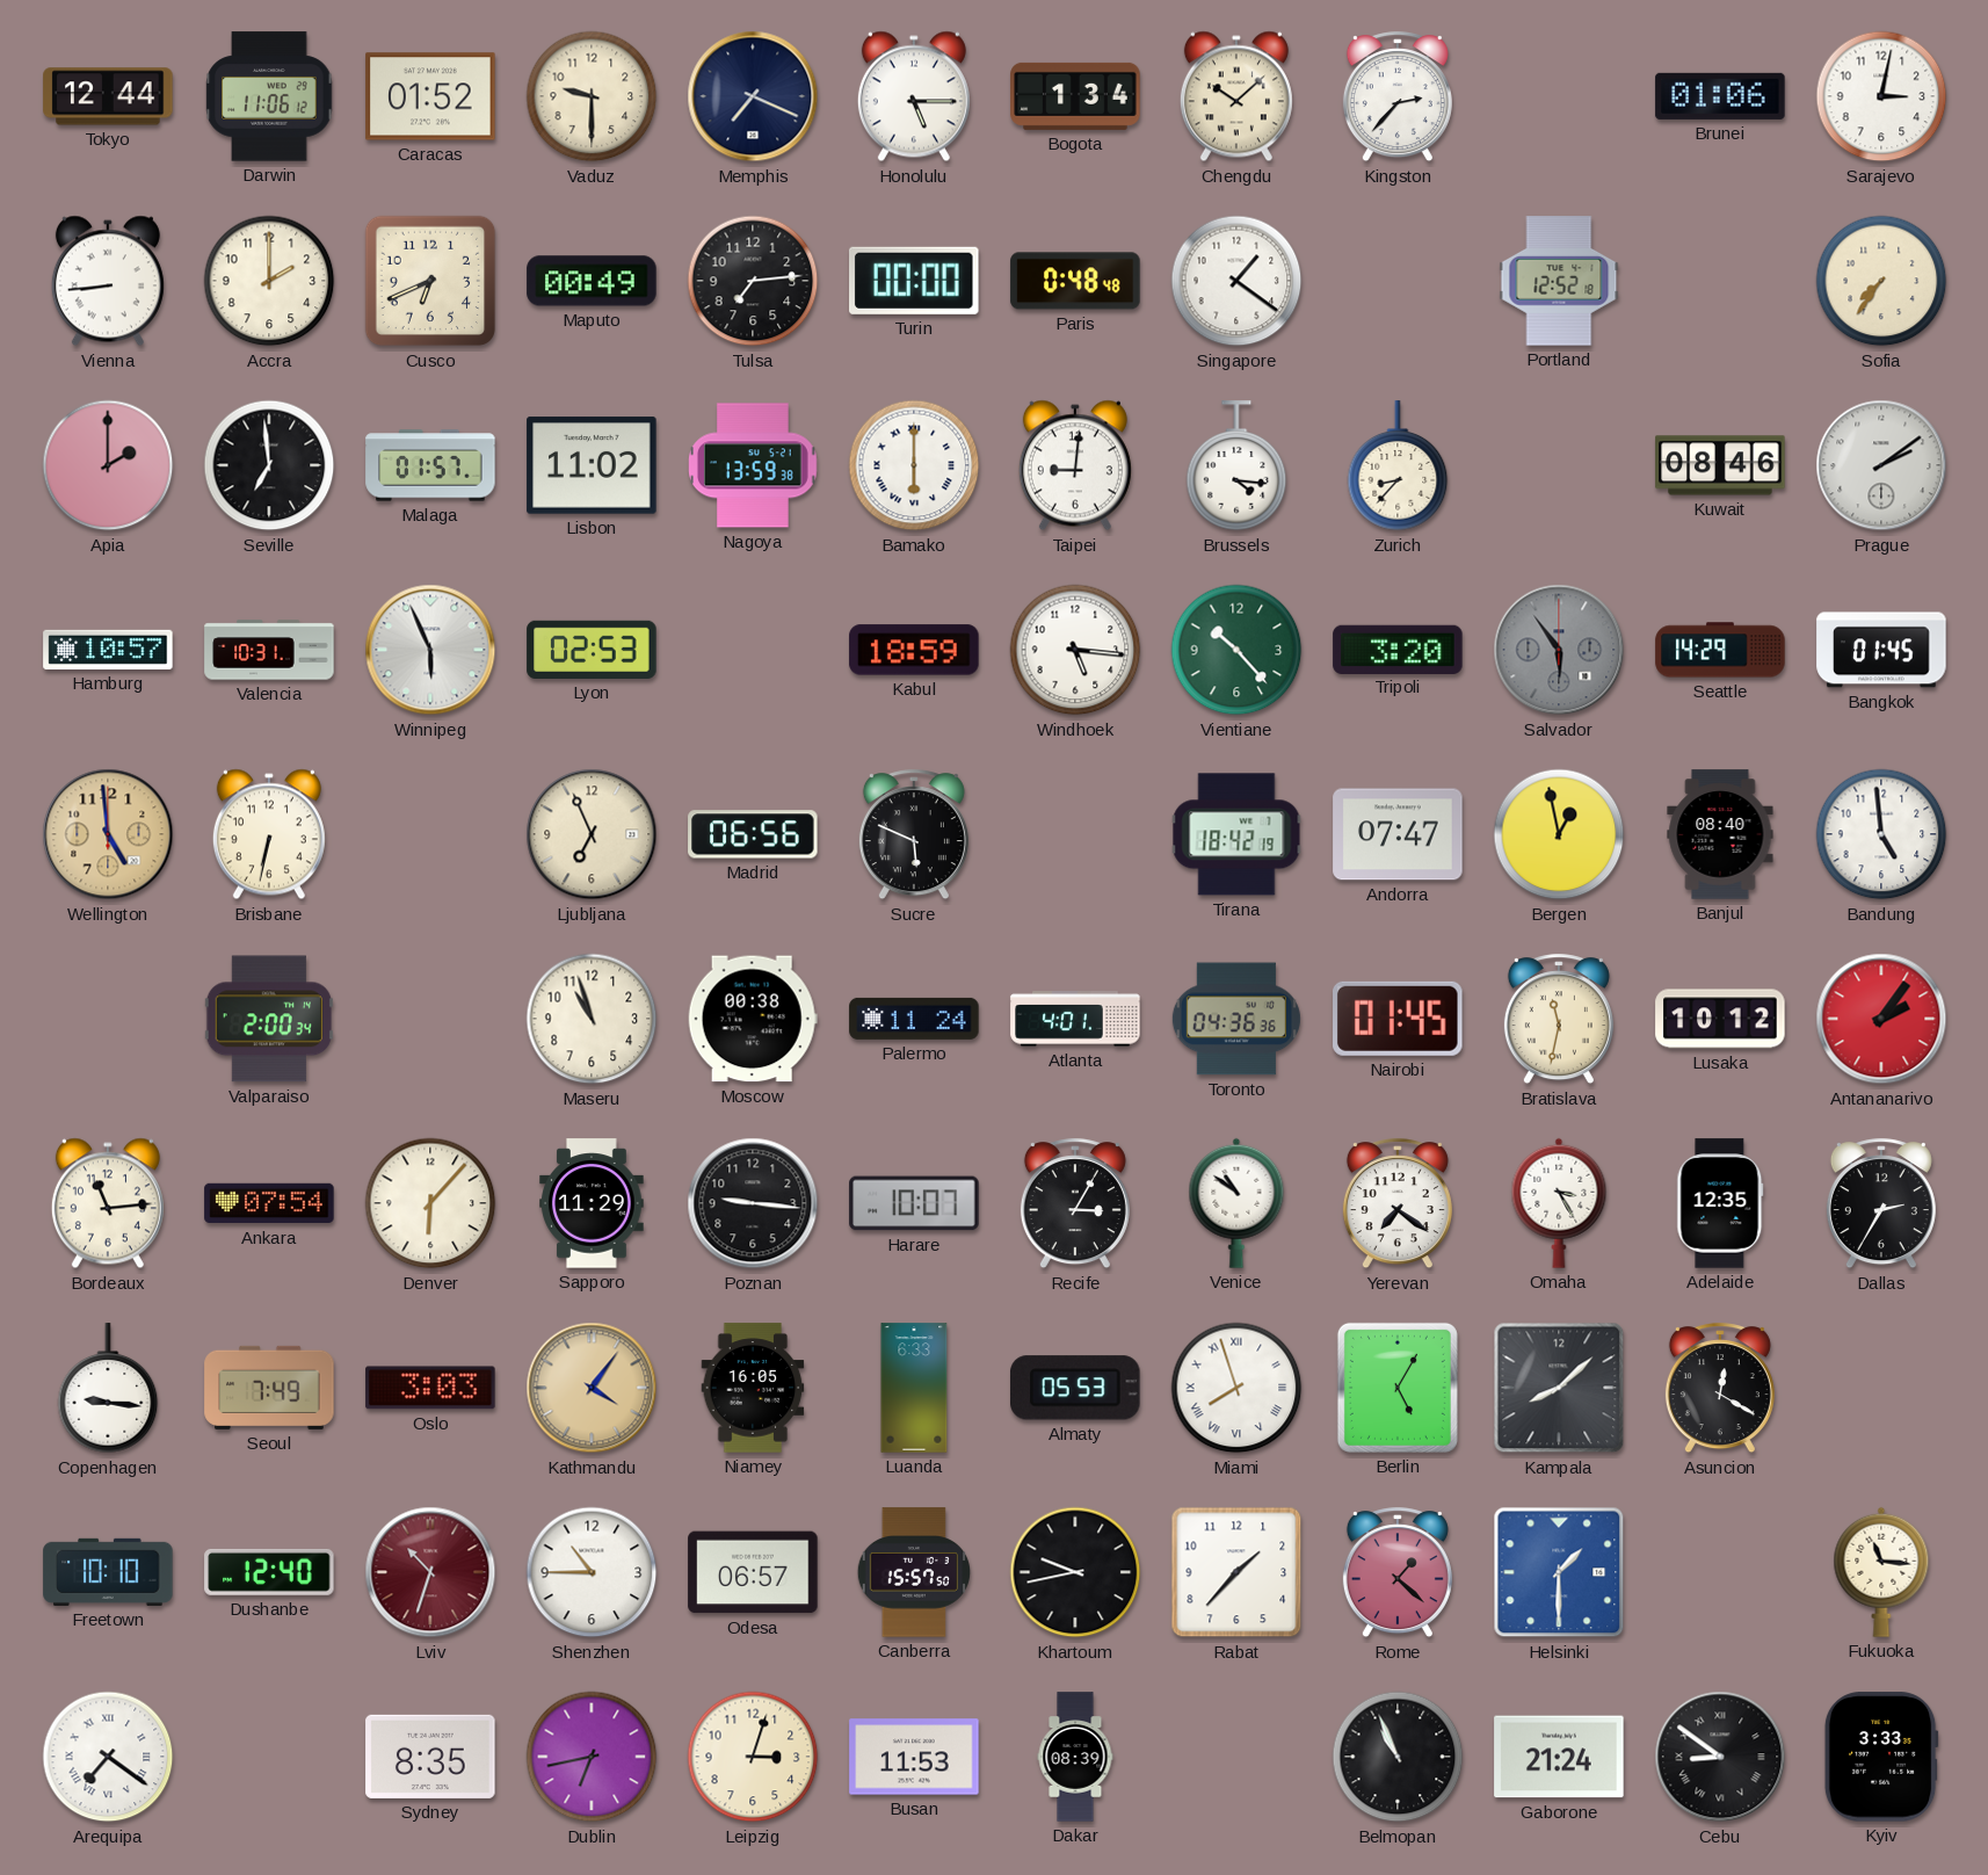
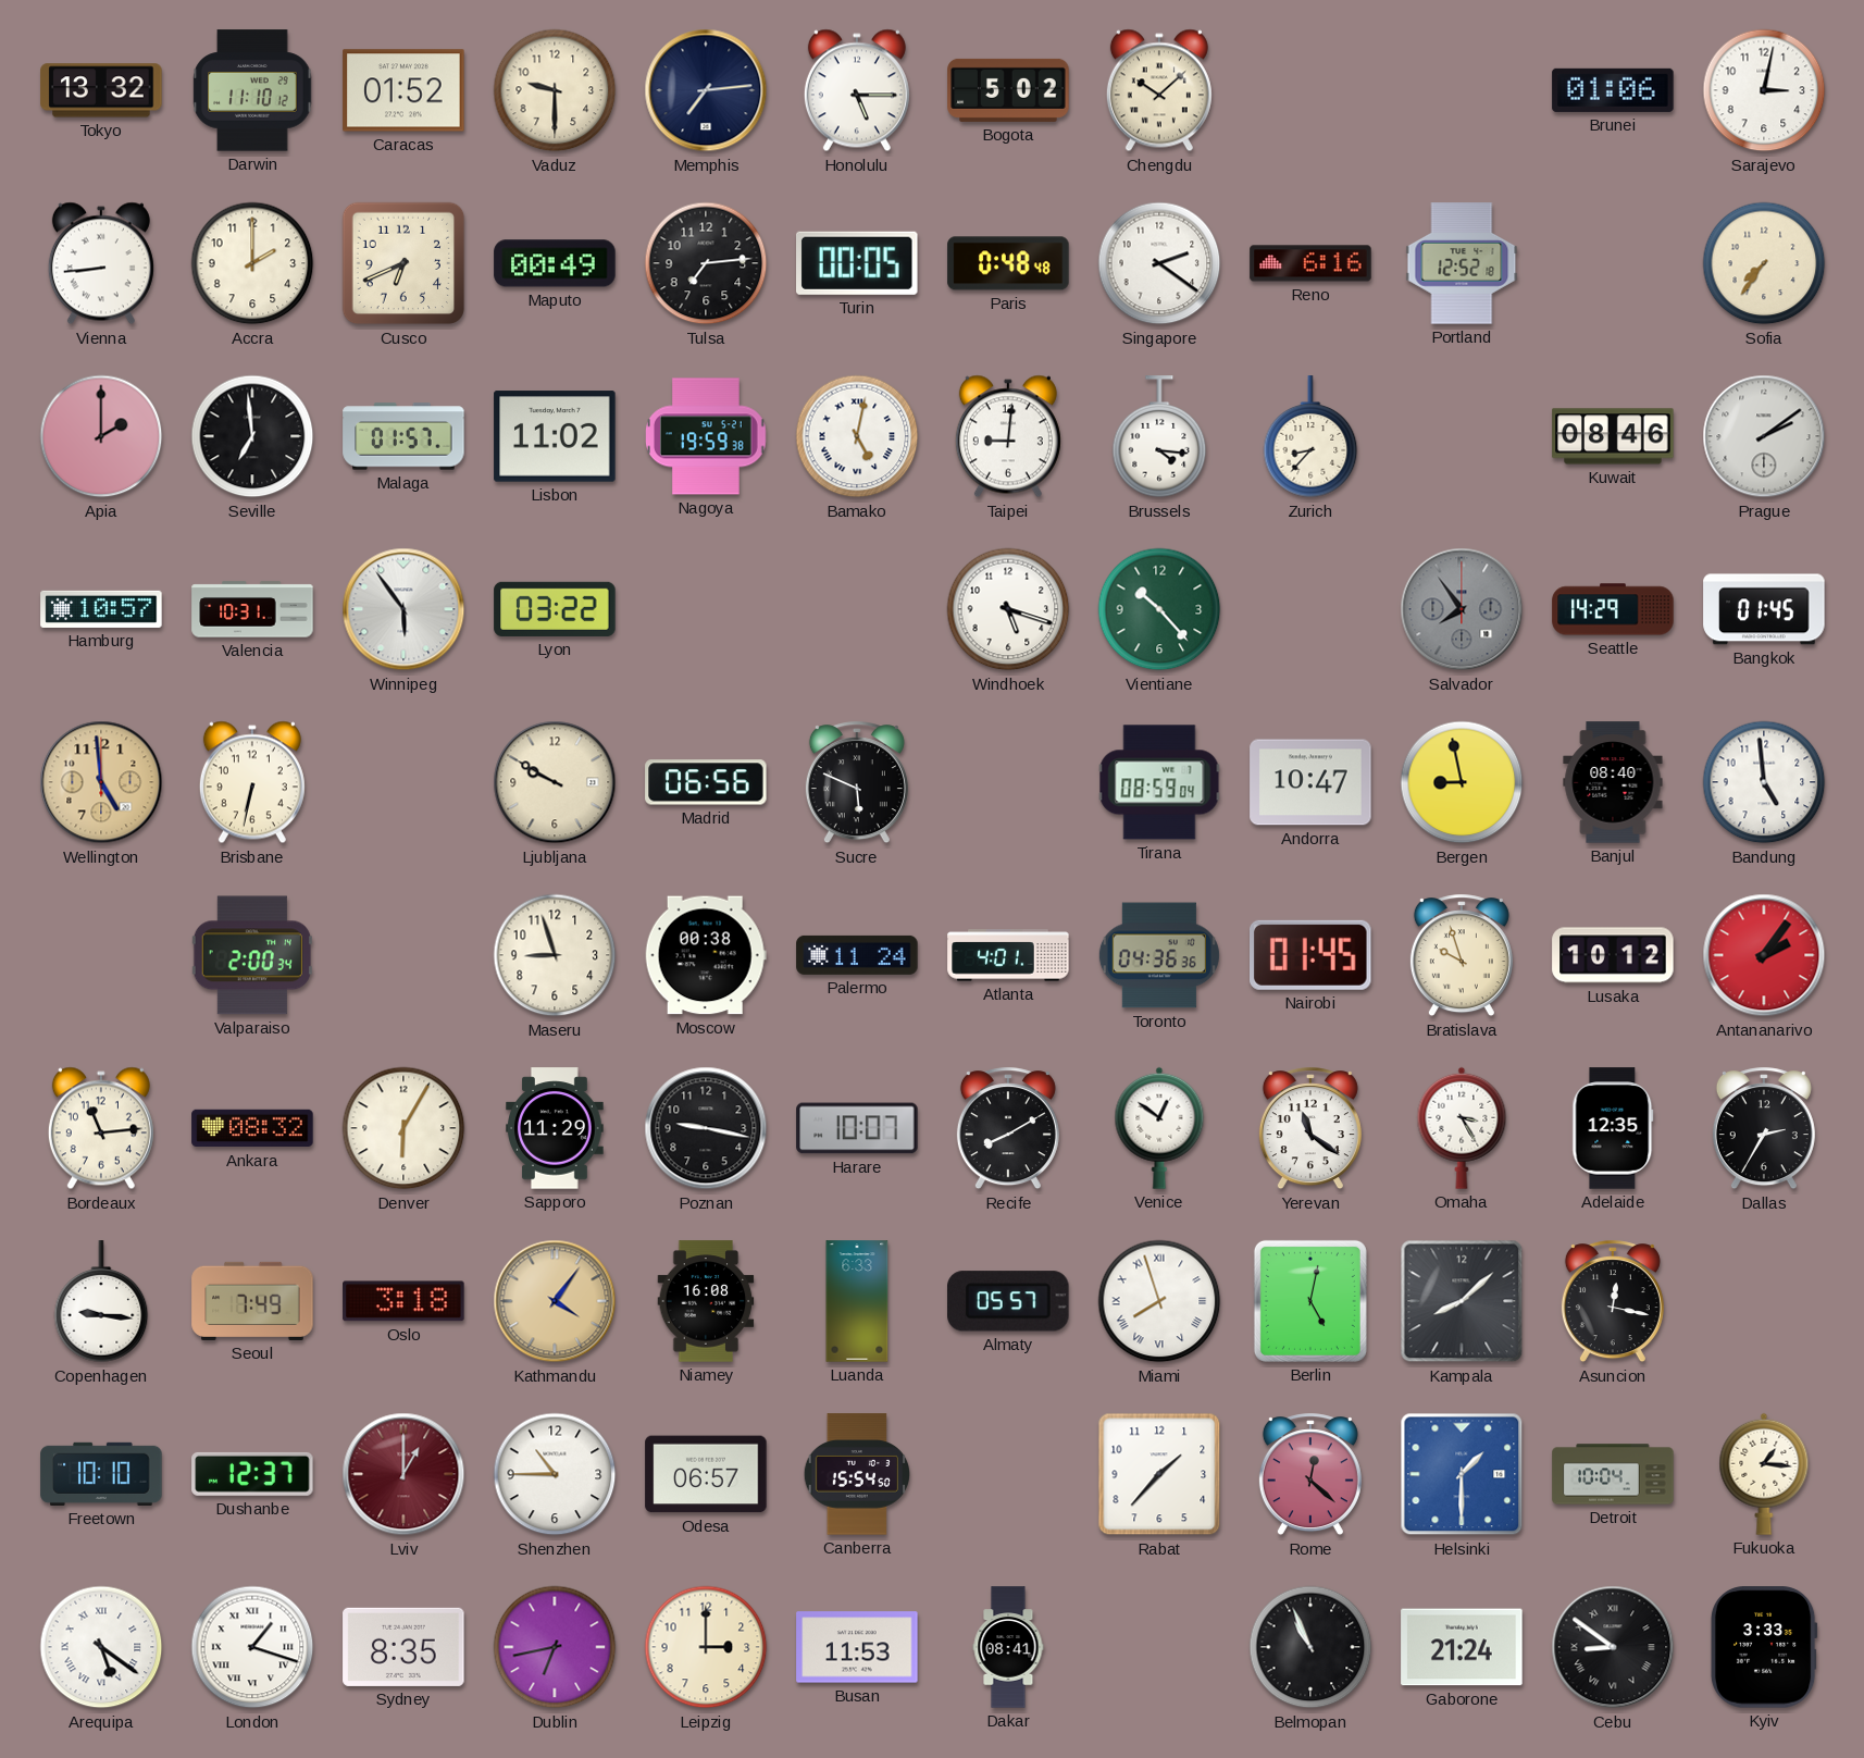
Tokyo: 12:44 -> 13:32 (101, 90)
Darwin: 11:06 -> 11:10 (252, 90)
Memphis: 7:19 -> 7:14 (706, 90)
Bogota: 1:34 -> 5:02 (1008, 90)
Kingston: 2:37 -> none (1398, 97)
Turin: 00:00 -> 00:05 (858, 263)
Singapore: 1:21 -> 2:21 (1159, 263)
Reno: none -> 6:16 (1310, 263)
Nagoya: 13:59 -> 19:59 (707, 436)
Bamako: 6:00 -> 5:02 (857, 436)
Winnipeg: 5:56 -> 5:54 (403, 609)
Lyon: 02:53 -> 03:22 (555, 609)
Kabul: 18:59 -> none (914, 650)
Windhoek: 5:16 -> 5:18 (1008, 609)
Tripoli: 3:20 -> none (1398, 649)
Salvador: 5:54 -> 7:54 (1462, 609)
Ljubljana: 6:56 -> 9:50 (555, 782)
Tirana: 18:42 -> 08:59 (1159, 782)
Andorra: 07:47 -> 10:47 (1310, 782)
Bergen: 12:58 -> 8:58 (1462, 782)
Maseru: 10:57 -> 8:57 (555, 955)
Bratislava: 11:32 -> 9:57 (1462, 956)
Ankara: 07:54 -> 08:32 (252, 1128)
Denver: 6:07 -> 6:05 (403, 1128)
Poznan: 9:16 -> 9:17 (706, 1128)
Recife: 3:05 -> 8:10 (1008, 1129)
Venice: 10:51 -> 12:51 (1159, 1128)
Yerevan: 7:21 -> 11:21 (1310, 1129)
Oslo: 3:03 -> 3:18 (403, 1301)
Niamey: 16:05 -> 16:08 (706, 1301)
Almaty: 05:53 -> 05:57 (1008, 1301)
Berlin: 5:05 -> 5:02 (1310, 1301)
Asuncion: 12:20 -> 12:17 (1613, 1302)
Dushanbe: 12:40 -> 12:37 (252, 1474)
Lviv: 10:33 -> 1:00 (403, 1474)
Canberra: 15:57 -> 15:54 (856, 1474)
Khartoum: 9:43 -> none (1075, 1572)
Rome: 1:22 -> 12:22 (1310, 1475)
Detroit: none -> 10:04 (1613, 1474)
Fukuoka: 11:16 -> 1:16 (1764, 1474)
Arequipa: 7:21 -> 5:21 (101, 1647)
London: none -> 1:18 (252, 1647)
Leipzig: 3:03 -> 3:00 (706, 1647)
Dakar: 08:39 -> 08:41 (1008, 1647)
